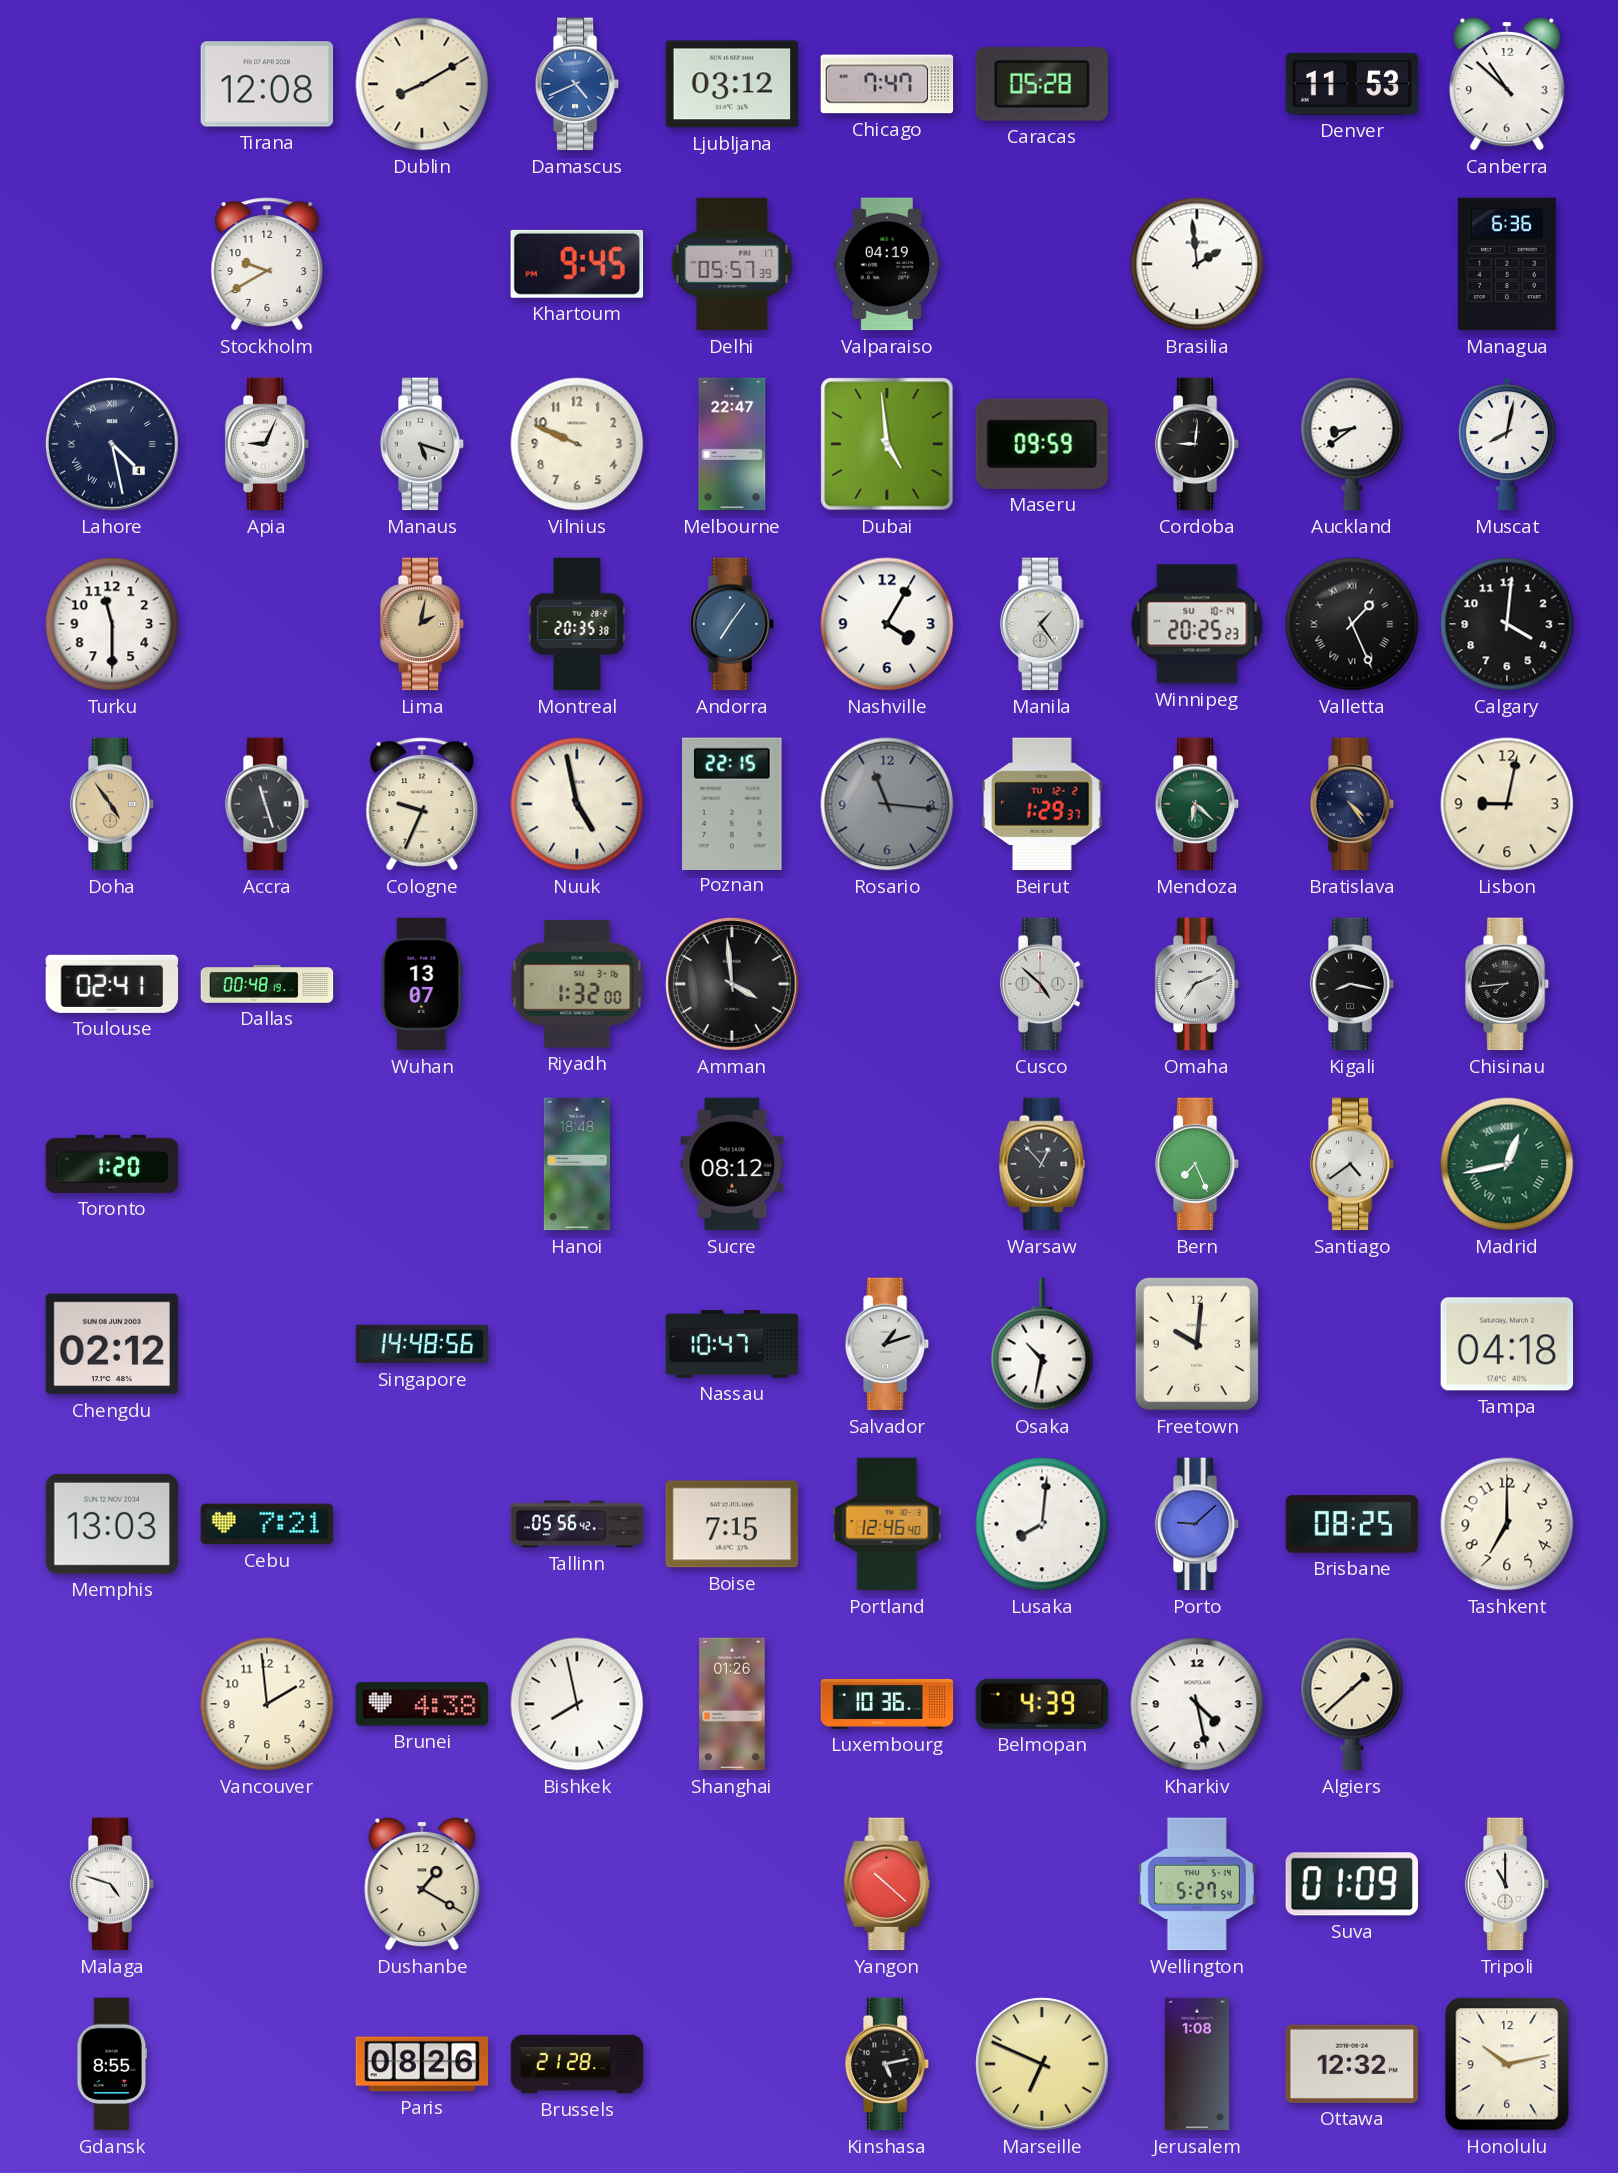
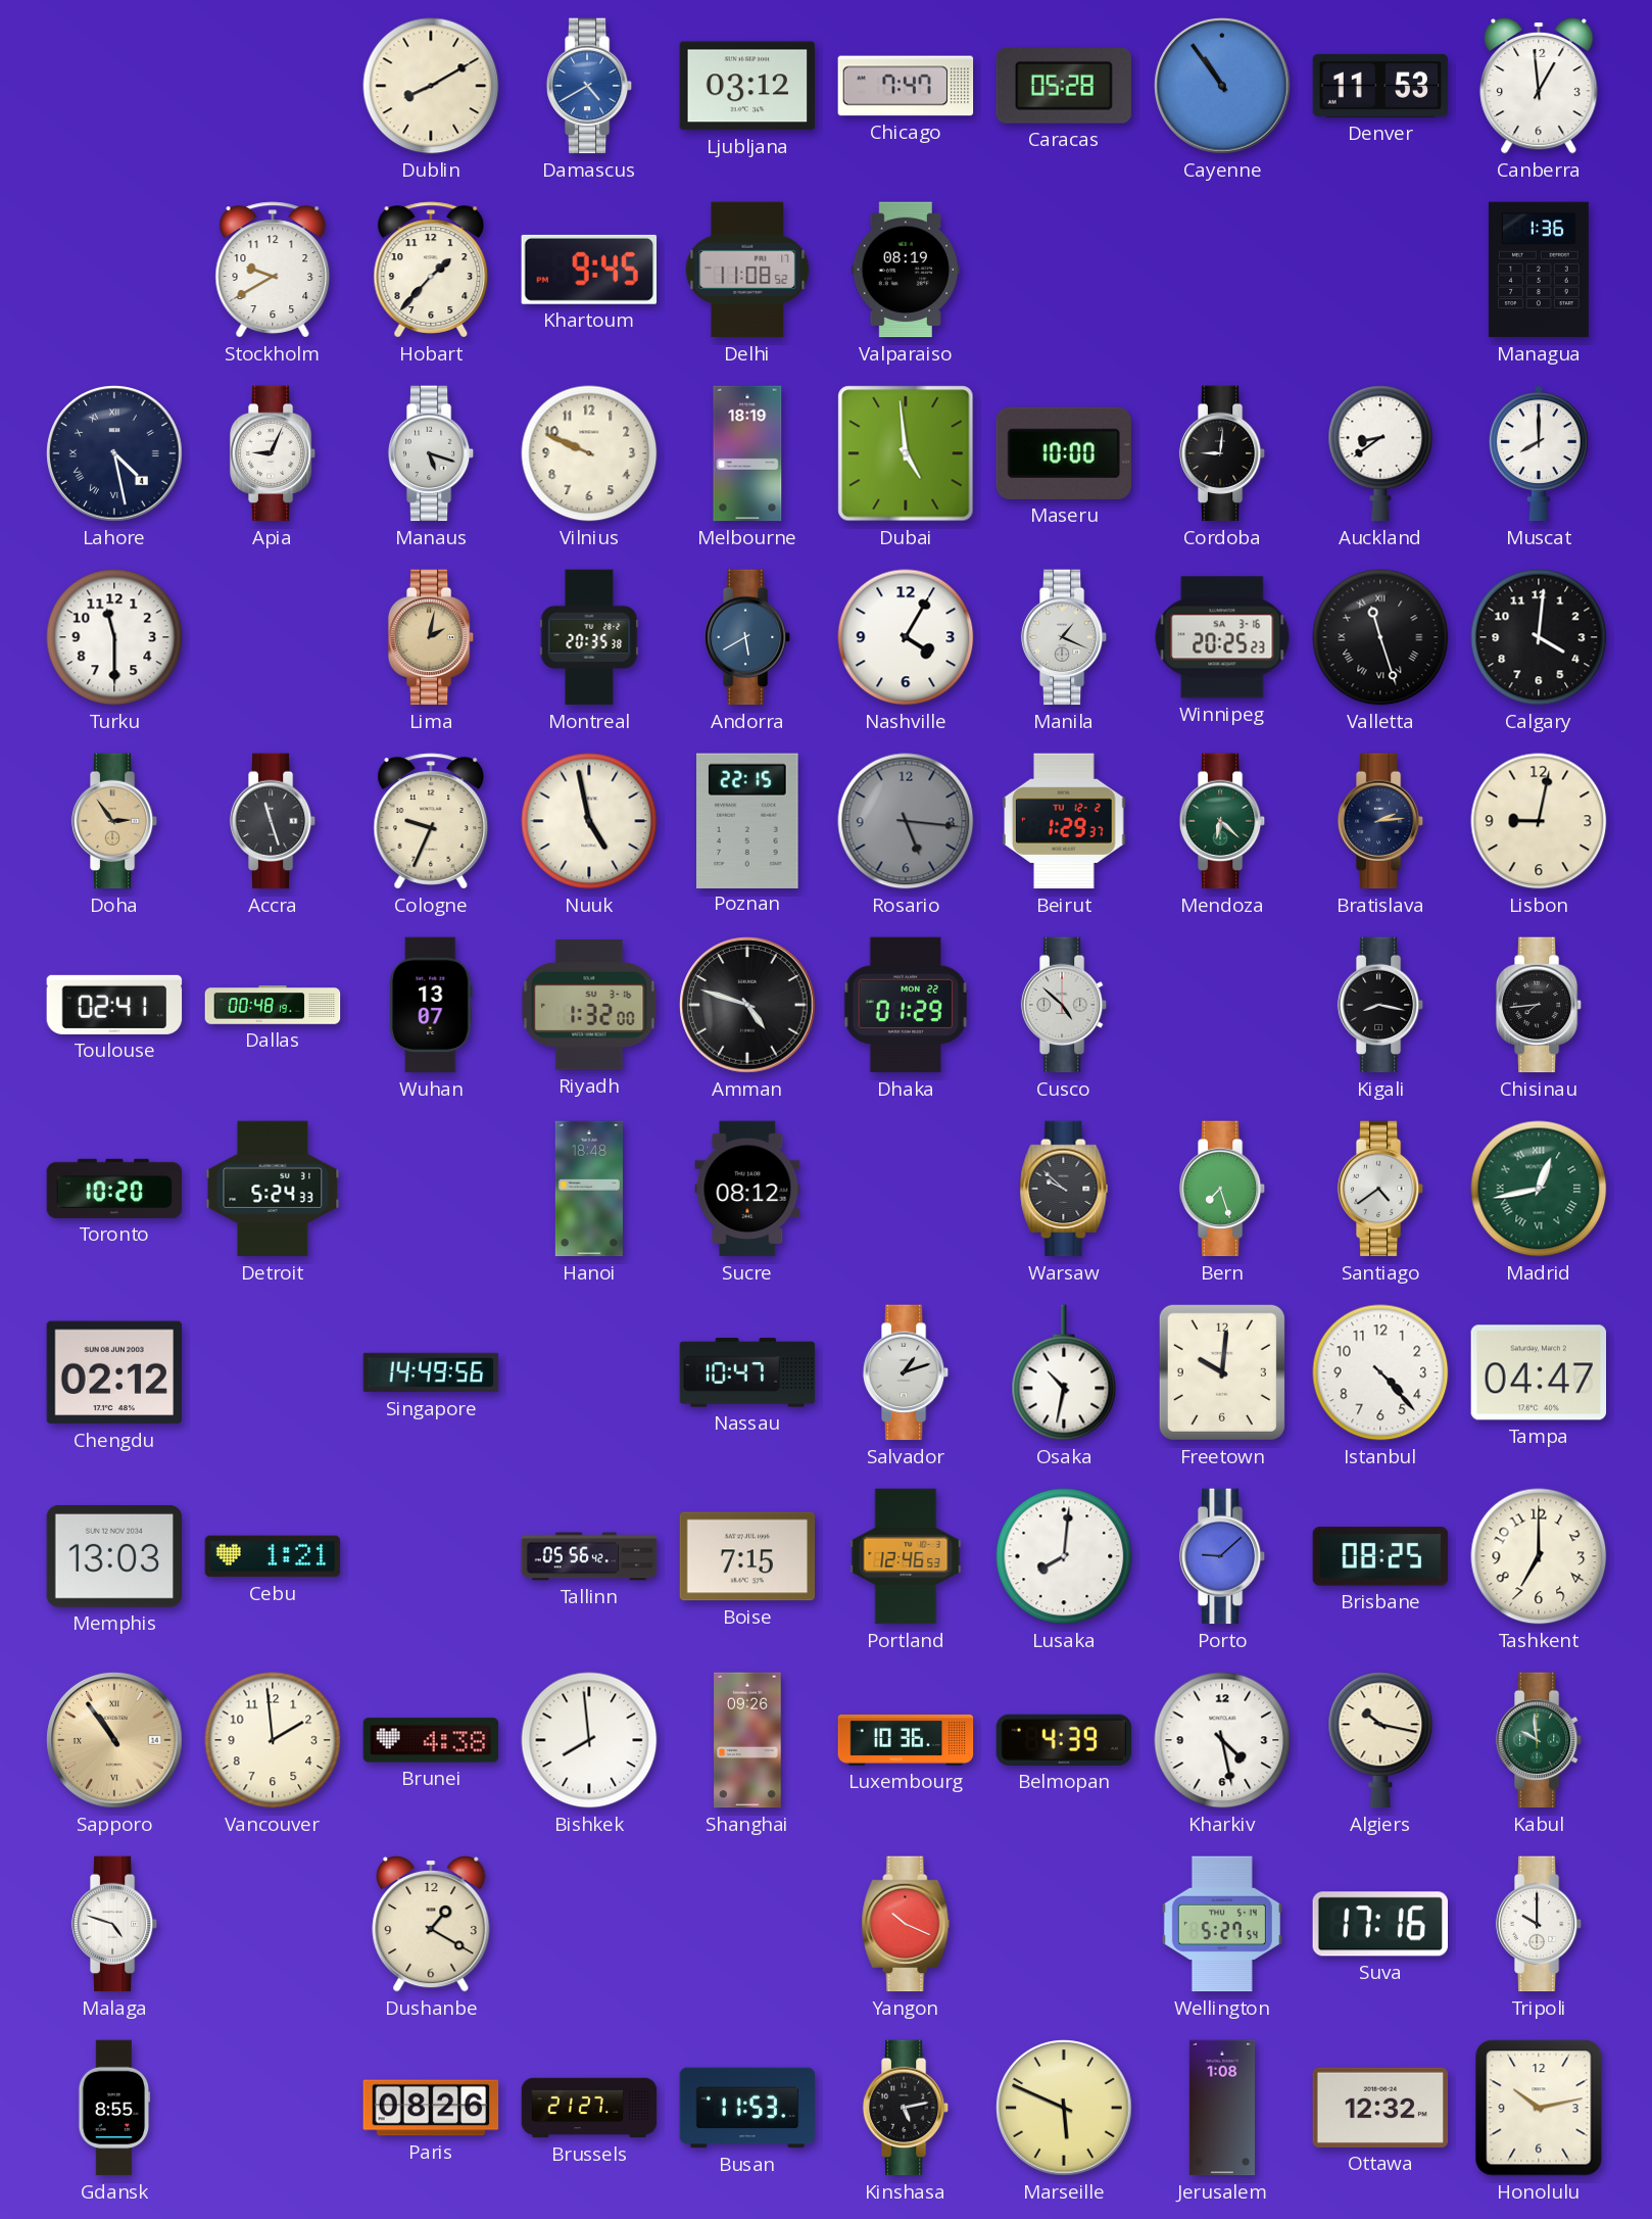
Tirana: 12:08 -> none (267, 84)
Damascus: 4:41 -> 4:40 (589, 86)
Cayenne: none -> 10:54 (1222, 86)
Canberra: 10:52 -> 12:59 (1539, 86)
Hobart: none -> 1:37 (431, 270)
Delhi: 05:57 -> 11:08 (747, 270)
Valparaiso: 04:19 -> 08:19 (906, 270)
Brasilia: 1:59 -> none (1197, 264)
Managua: 6:36 -> 1:36 (1539, 270)
Melbourne: 22:47 -> 18:19 (747, 453)
Maseru: 09:59 -> 10:00 (1063, 453)
Muscat: 8:02 -> 8:00 (1539, 453)
Andorra: 7:06 -> 5:40 (747, 637)
Manila: 1:24 -> 1:19 (1064, 637)
Winnipeg date: SU 10-14 -> SA 3-16 (1222, 637)
Valletta: 1:26 -> 11:27 (1380, 637)
Doha: 4:54 -> 2:54 (114, 821)
Rosario: 11:16 -> 5:16 (906, 821)
Bratislava: 4:24 -> 2:14 (1380, 821)
Amman: 3:59 -> 4:48 (747, 1005)
Dhaka: none -> 01:29 (906, 1005)
Omaha: 7:11 -> none (1197, 984)
Toronto: 1:20 -> 10:20 (114, 1189)
Detroit: none -> 5:24 (273, 1189)
Warsaw: 12:53 -> 9:52 (1064, 1189)
Bern: 7:26 -> 7:27 (1222, 1189)
Singapore: 14:48 -> 14:49 (431, 1372)
Istanbul: none -> 4:23 (1380, 1372)
Tampa: 04:18 -> 04:47 (1539, 1372)
Cebu: 7:21 -> 1:21 (273, 1556)
Portland: 12:46:40 -> 12:46:53 (906, 1556)
Sapporo: none -> 10:54 (114, 1740)
Bishkek: 7:58 -> 7:59 (589, 1740)
Shanghai: 01:26 -> 09:26 (747, 1740)
Algiers: 1:38 -> 10:17 (1380, 1740)
Kabul: none -> 9:59 (1539, 1740)
Yangon: 10:22 -> 10:19 (906, 1924)
Suva: 01:09 -> 17:16 (1380, 1924)
Tripoli: 11:00 -> 10:00 (1539, 1924)
Brussels: 21:28 -> 21:27 (589, 2108)
Busan: none -> 11:53 (747, 2108)
Marseille: 6:49 -> 5:49 (1064, 2108)
